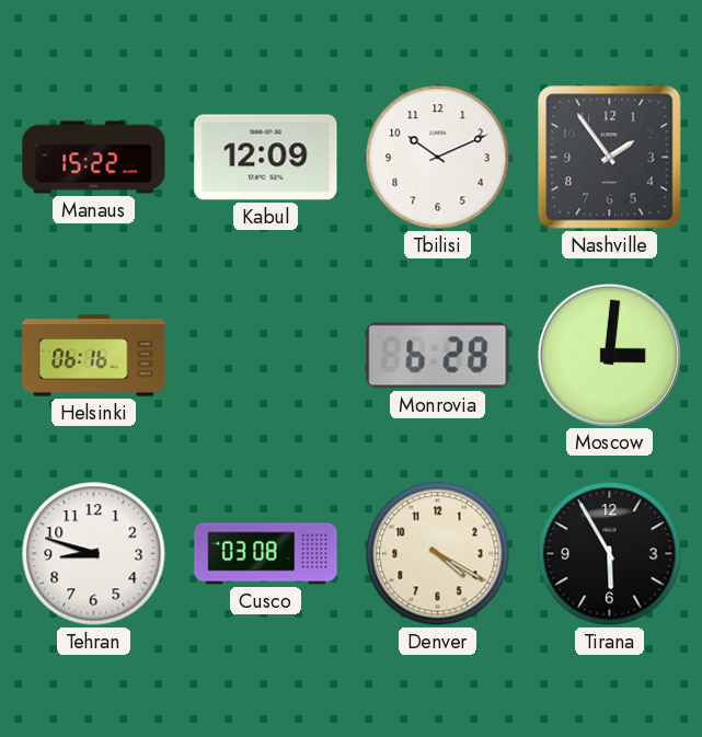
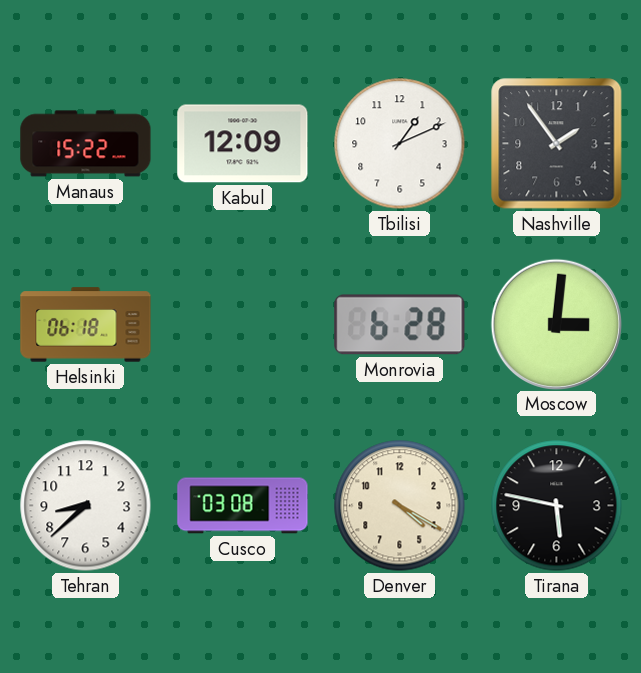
Tbilisi: 10:11 -> 1:11 (400, 144)
Helsinki: 06:16 -> 06:18 (86, 325)
Tehran: 8:48 -> 8:38 (86, 506)
Tirana: 5:55 -> 5:47 (557, 506)
